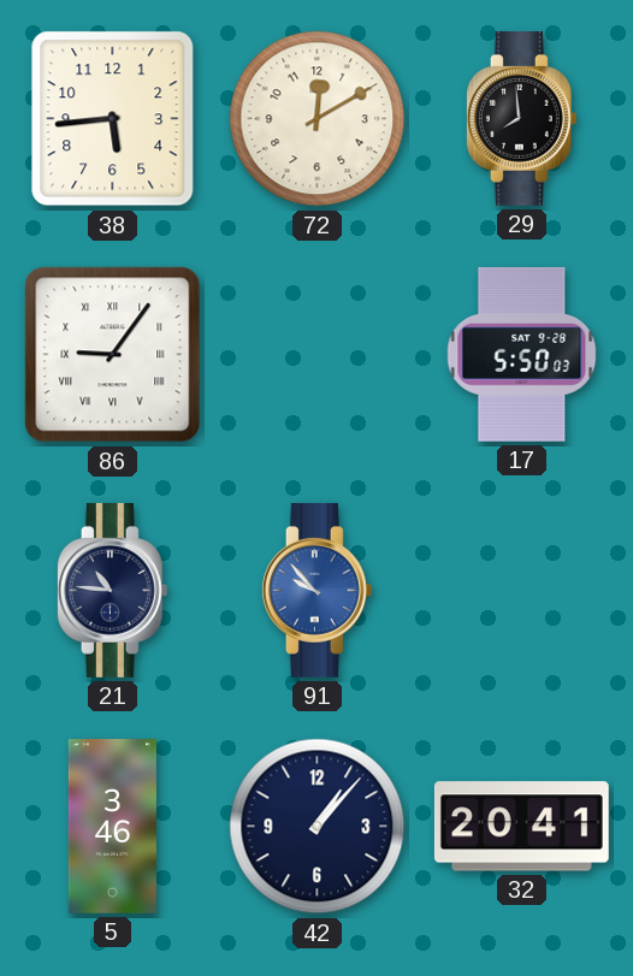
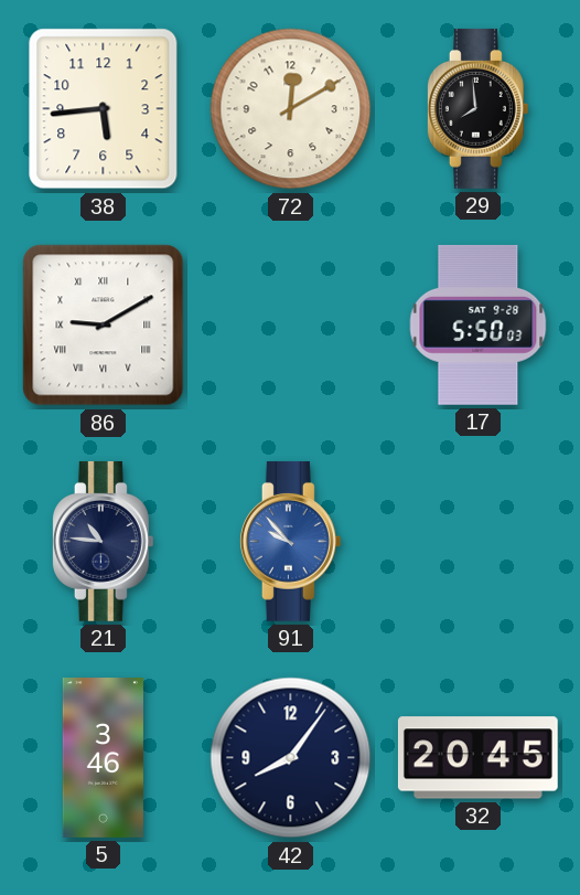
86: 9:06 -> 9:10 (104, 326)
42: 1:07 -> 8:06 (291, 758)
32: 20:41 -> 20:45 (477, 758)
